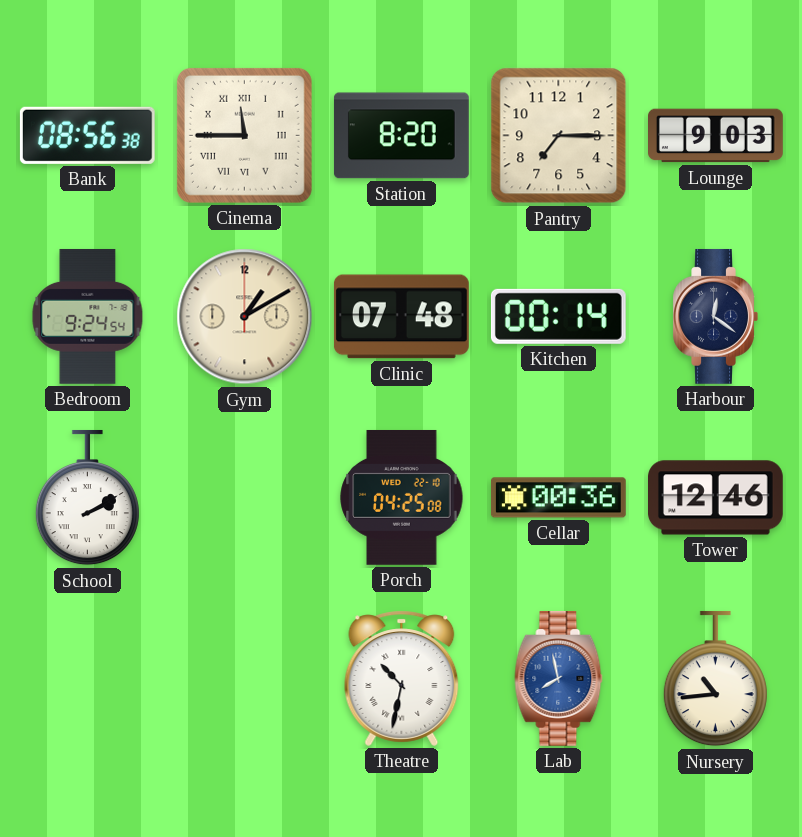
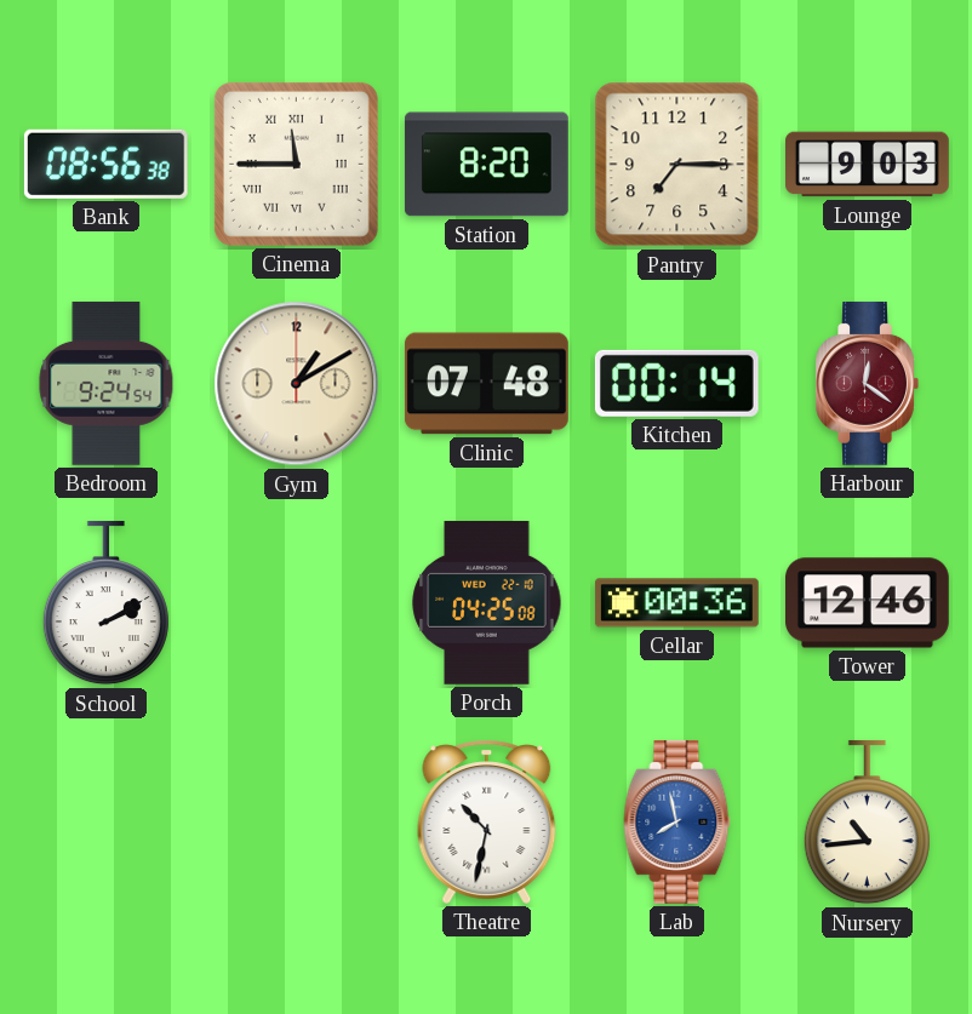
Harbour dial: navy -> burgundy (867, 383)
